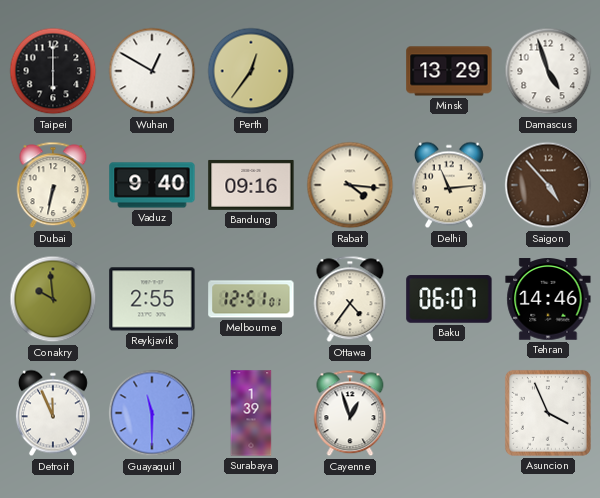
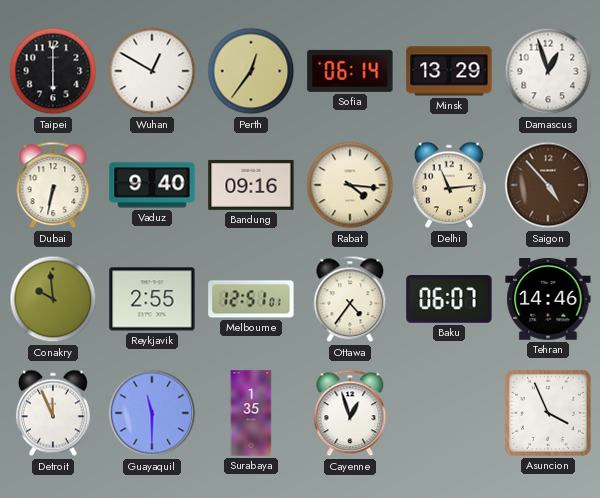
Sofia: none -> 06:14 (350, 71)
Damascus: 4:57 -> 12:57 (548, 71)
Surabaya: 1:39 -> 1:35 (251, 413)
